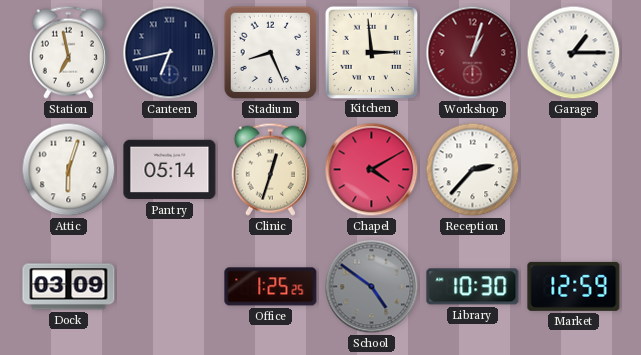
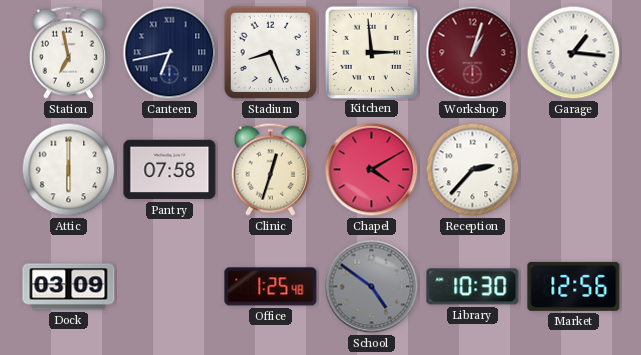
Garage: 1:15 -> 1:16 (574, 53)
Attic: 6:03 -> 6:00 (69, 170)
Pantry: 05:14 -> 07:58 (170, 170)
Office: 1:25:25 -> 1:25:48 (271, 287)
Market: 12:59 -> 12:56 (574, 286)
